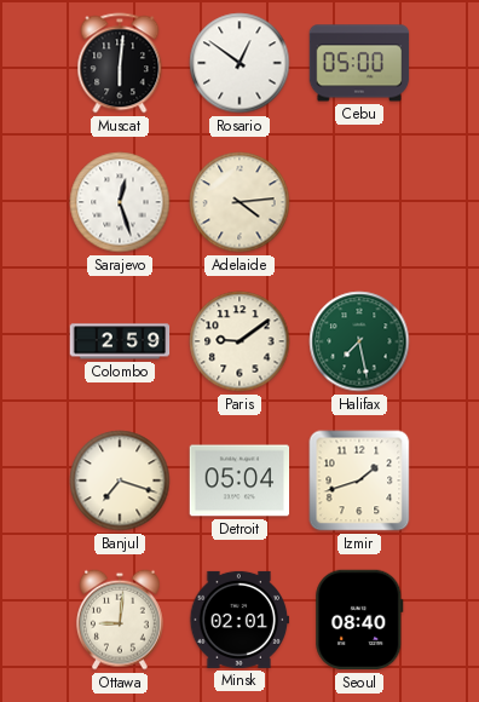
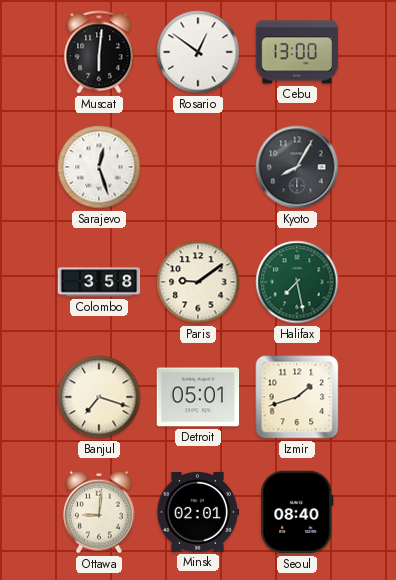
Cebu: 05:00 -> 13:00 (297, 52)
Adelaide: 4:14 -> none (239, 202)
Kyoto: none -> 8:05 (297, 167)
Colombo: 2:59 -> 3:58 (99, 282)
Detroit: 05:04 -> 05:01 (198, 397)
